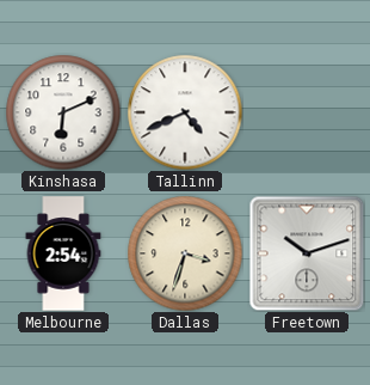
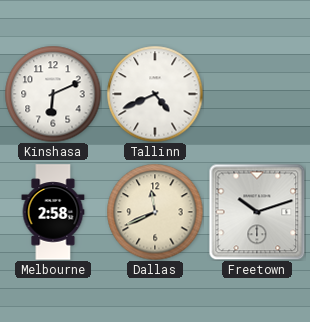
Melbourne: 2:54 -> 2:58 (53, 212)
Dallas: 3:33 -> 11:41 (155, 212)
